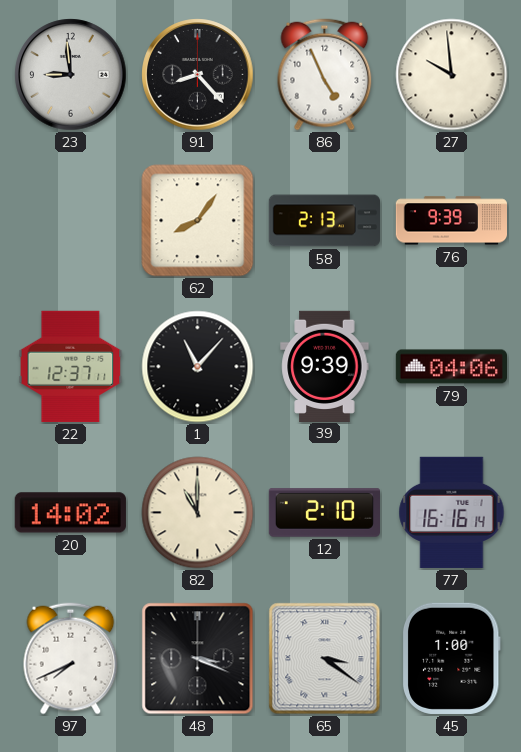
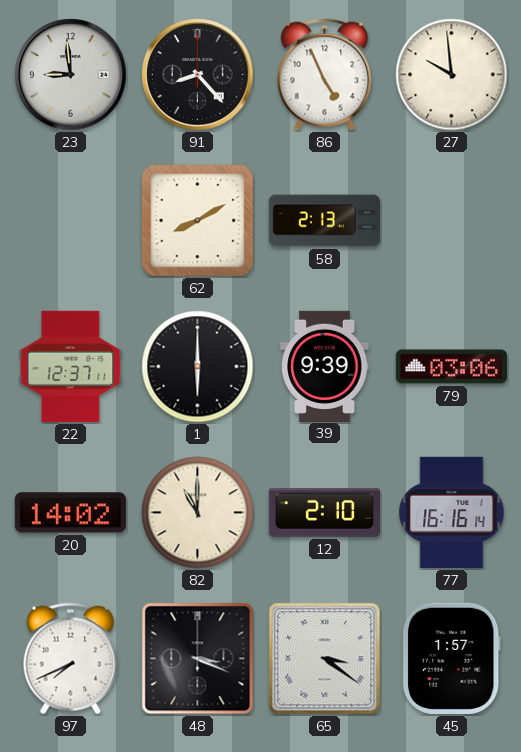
62: 8:06 -> 8:10 (198, 221)
76: 9:39 -> none (451, 221)
1: 11:07 -> 6:00 (198, 367)
79: 04:06 -> 03:06 (451, 367)
45: 1:00 -> 1:57 (451, 658)
